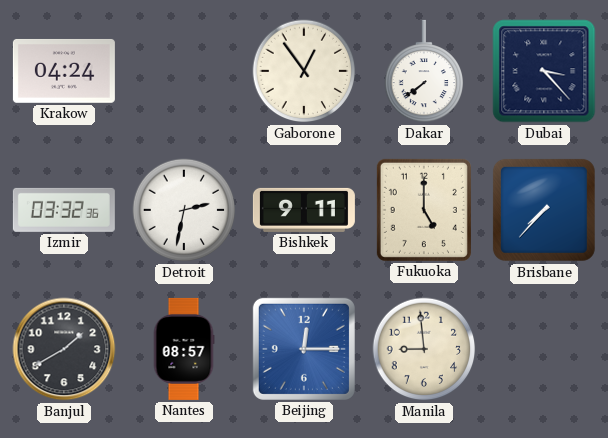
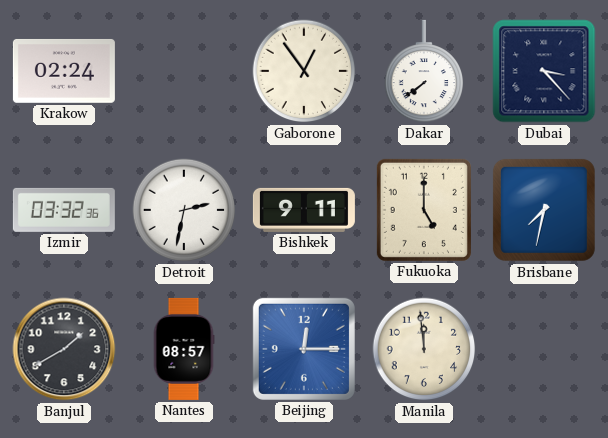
Krakow: 04:24 -> 02:24 (64, 71)
Brisbane: 7:37 -> 7:32 (544, 210)
Manila: 8:59 -> 11:59 (424, 349)
